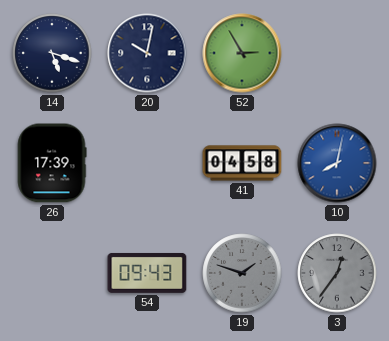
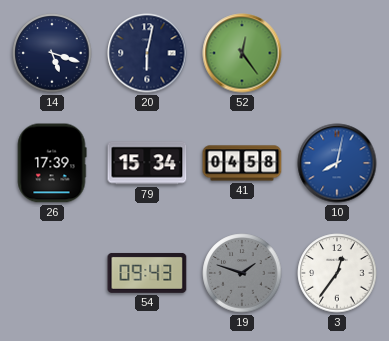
20: 10:02 -> 6:02 (147, 53)
52: 2:55 -> 12:24 (242, 53)
79: none -> 15:34 (147, 163)
3 dial: grey -> white (337, 273)
